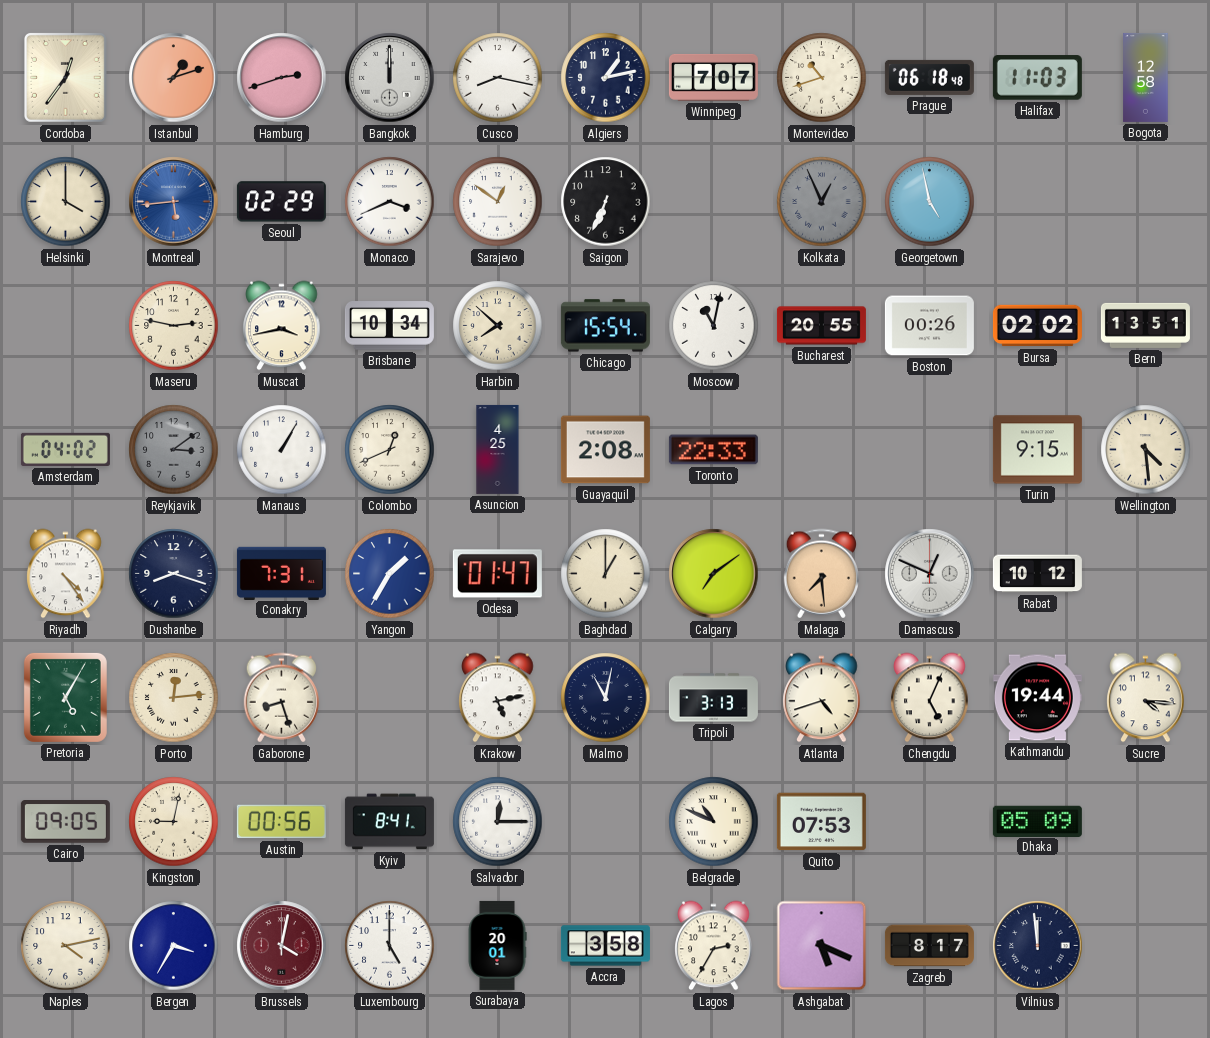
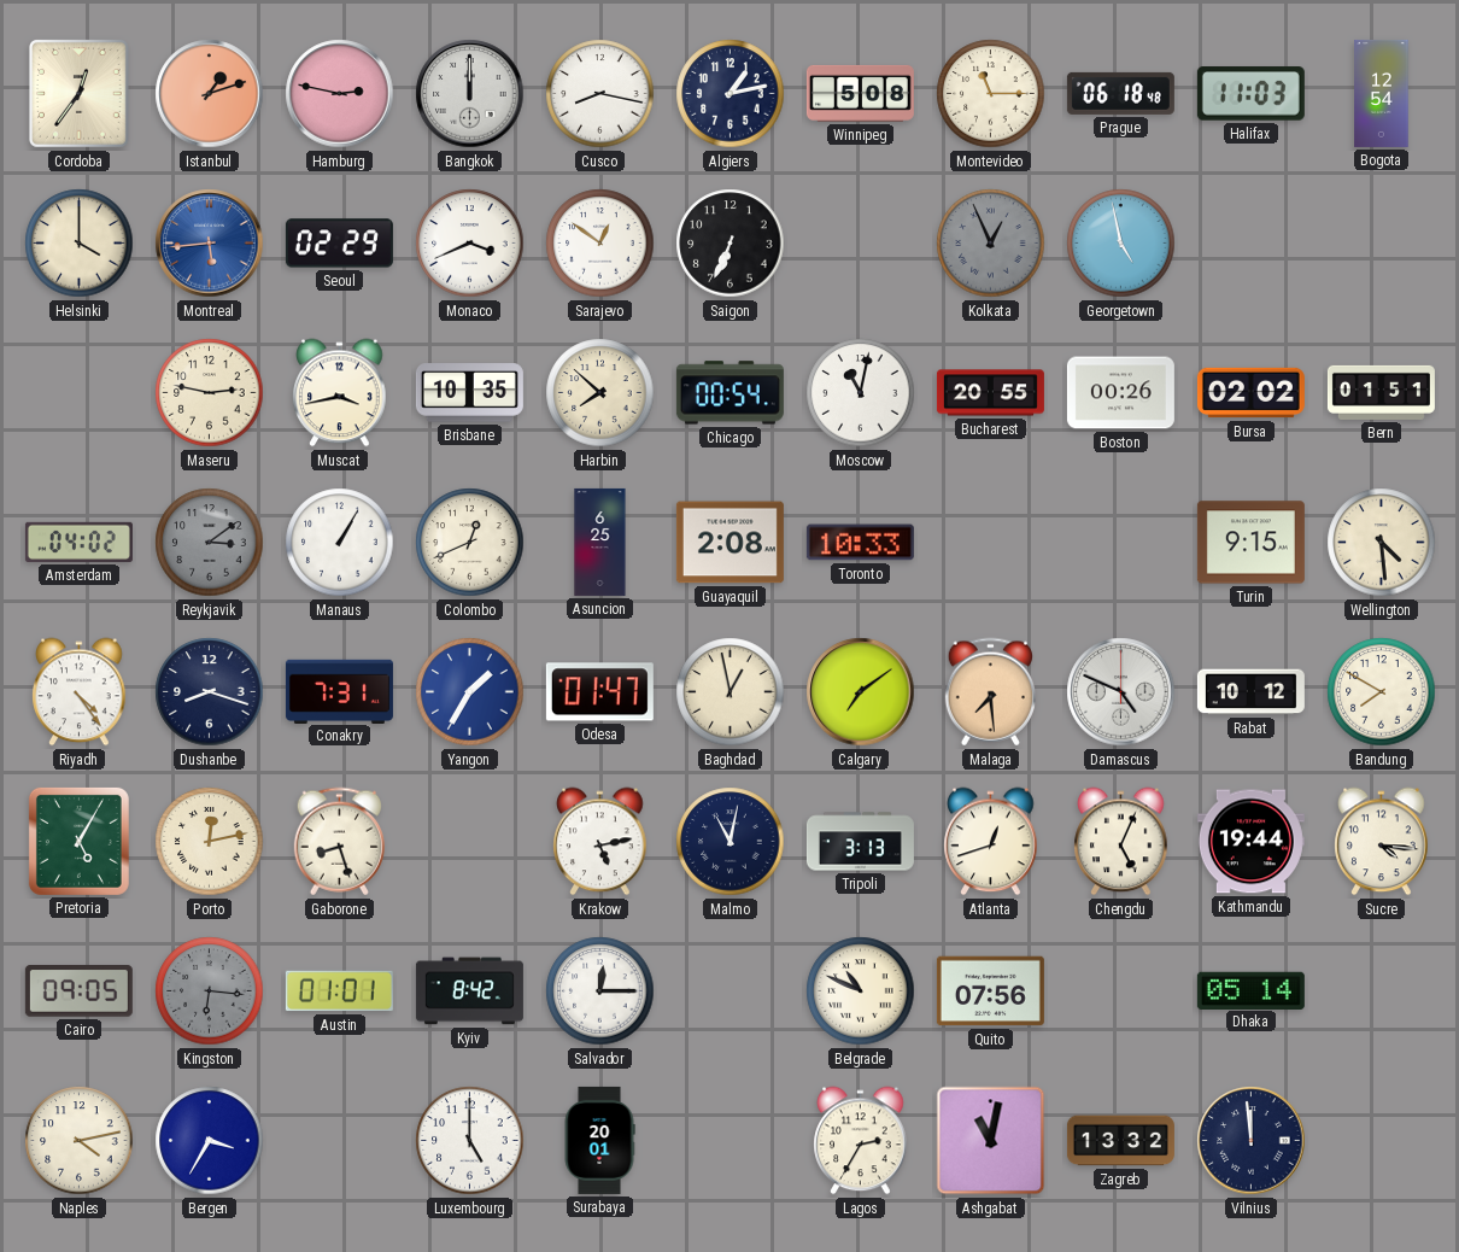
Hamburg: 2:42 -> 2:47 (340, 94)
Winnipeg: 7:07 -> 5:08 (860, 93)
Montevideo: 10:42 -> 11:15 (991, 94)
Bogota: 12:58 -> 12:54 (1382, 93)
Brisbane: 10:34 -> 10:35 (469, 393)
Chicago: 15:54 -> 00:54 (729, 393)
Bern: 13:51 -> 01:51 (1381, 392)
Asuncion: 4:25 -> 6:25 (600, 542)
Toronto: 22:33 -> 10:33 (860, 543)
Baghdad: 1:00 -> 12:58 (731, 692)
Damascus: 12:49 -> 4:49 (1121, 692)
Bandung: none -> 7:50 (1382, 692)
Porto: 12:14 -> 12:13 (210, 842)
Atlanta: 4:42 -> 12:42 (991, 842)
Kingston: 9:02 -> 6:16 (210, 991)
Kingston dial: cream -> grey (210, 991)
Austin: 00:56 -> 01:01 (339, 991)
Kyiv: 8:41 -> 8:42 (469, 991)
Quito: 07:53 -> 07:56 (990, 991)
Dhaka: 05:09 -> 05:14 (1250, 990)
Brussels: 4:02 -> none (282, 946)
Accra: 3:58 -> none (605, 946)
Ashgabat: 5:19 -> 11:02 (991, 1141)
Zagreb: 8:17 -> 13:32 (1120, 1141)
